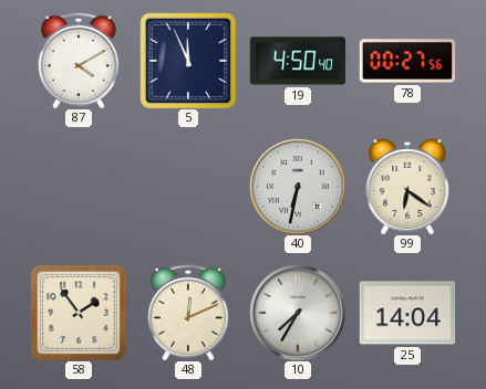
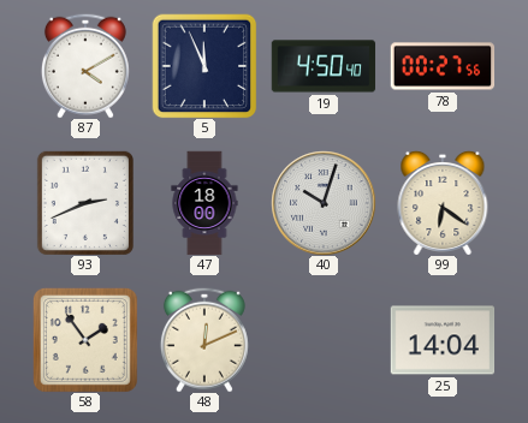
93: none -> 2:41 (85, 203)
47: none -> 18:00 (204, 203)
40: 6:32 -> 10:03 (324, 203)
10: 7:35 -> none (298, 313)
